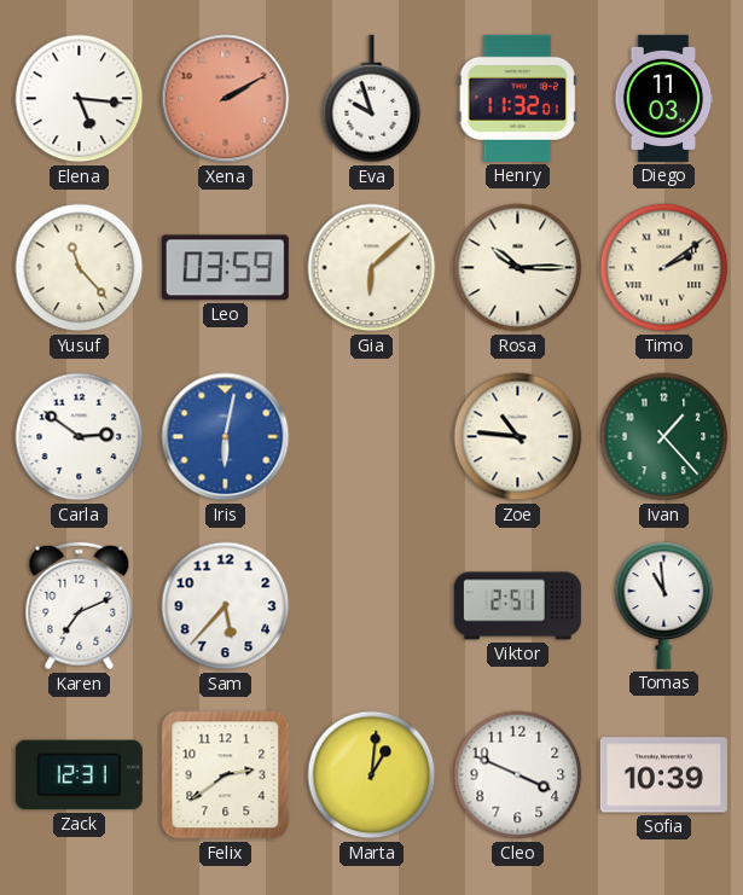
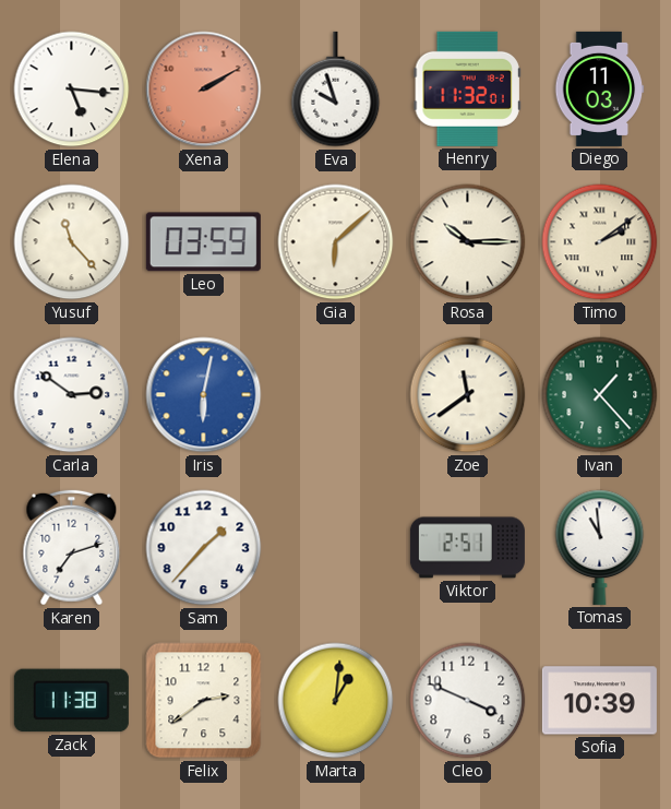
Zoe: 10:46 -> 11:39 (468, 395)
Karen: 7:11 -> 7:12 (72, 548)
Sam: 5:37 -> 1:37 (204, 548)
Zack: 12:31 -> 11:38 (71, 701)
